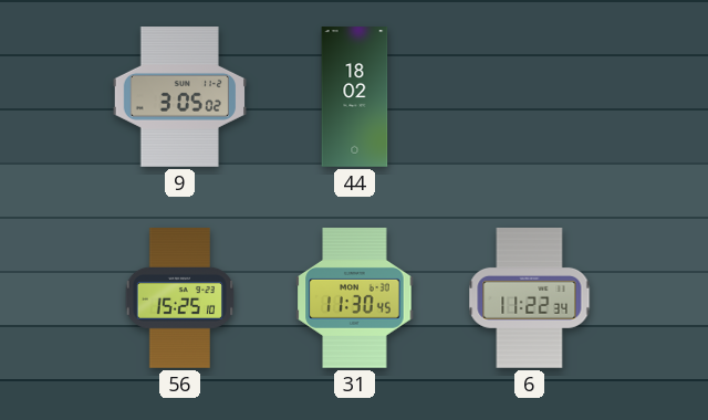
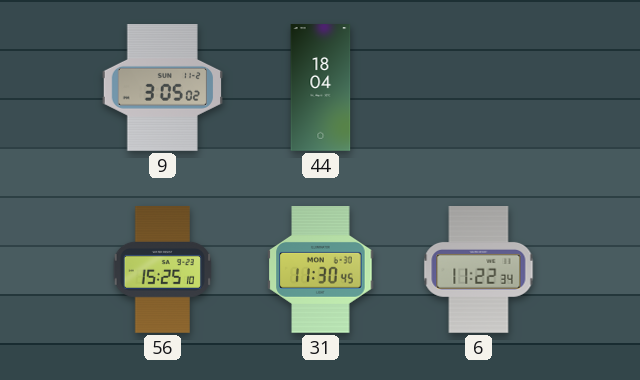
44: 18:02 -> 18:04 (321, 88)
